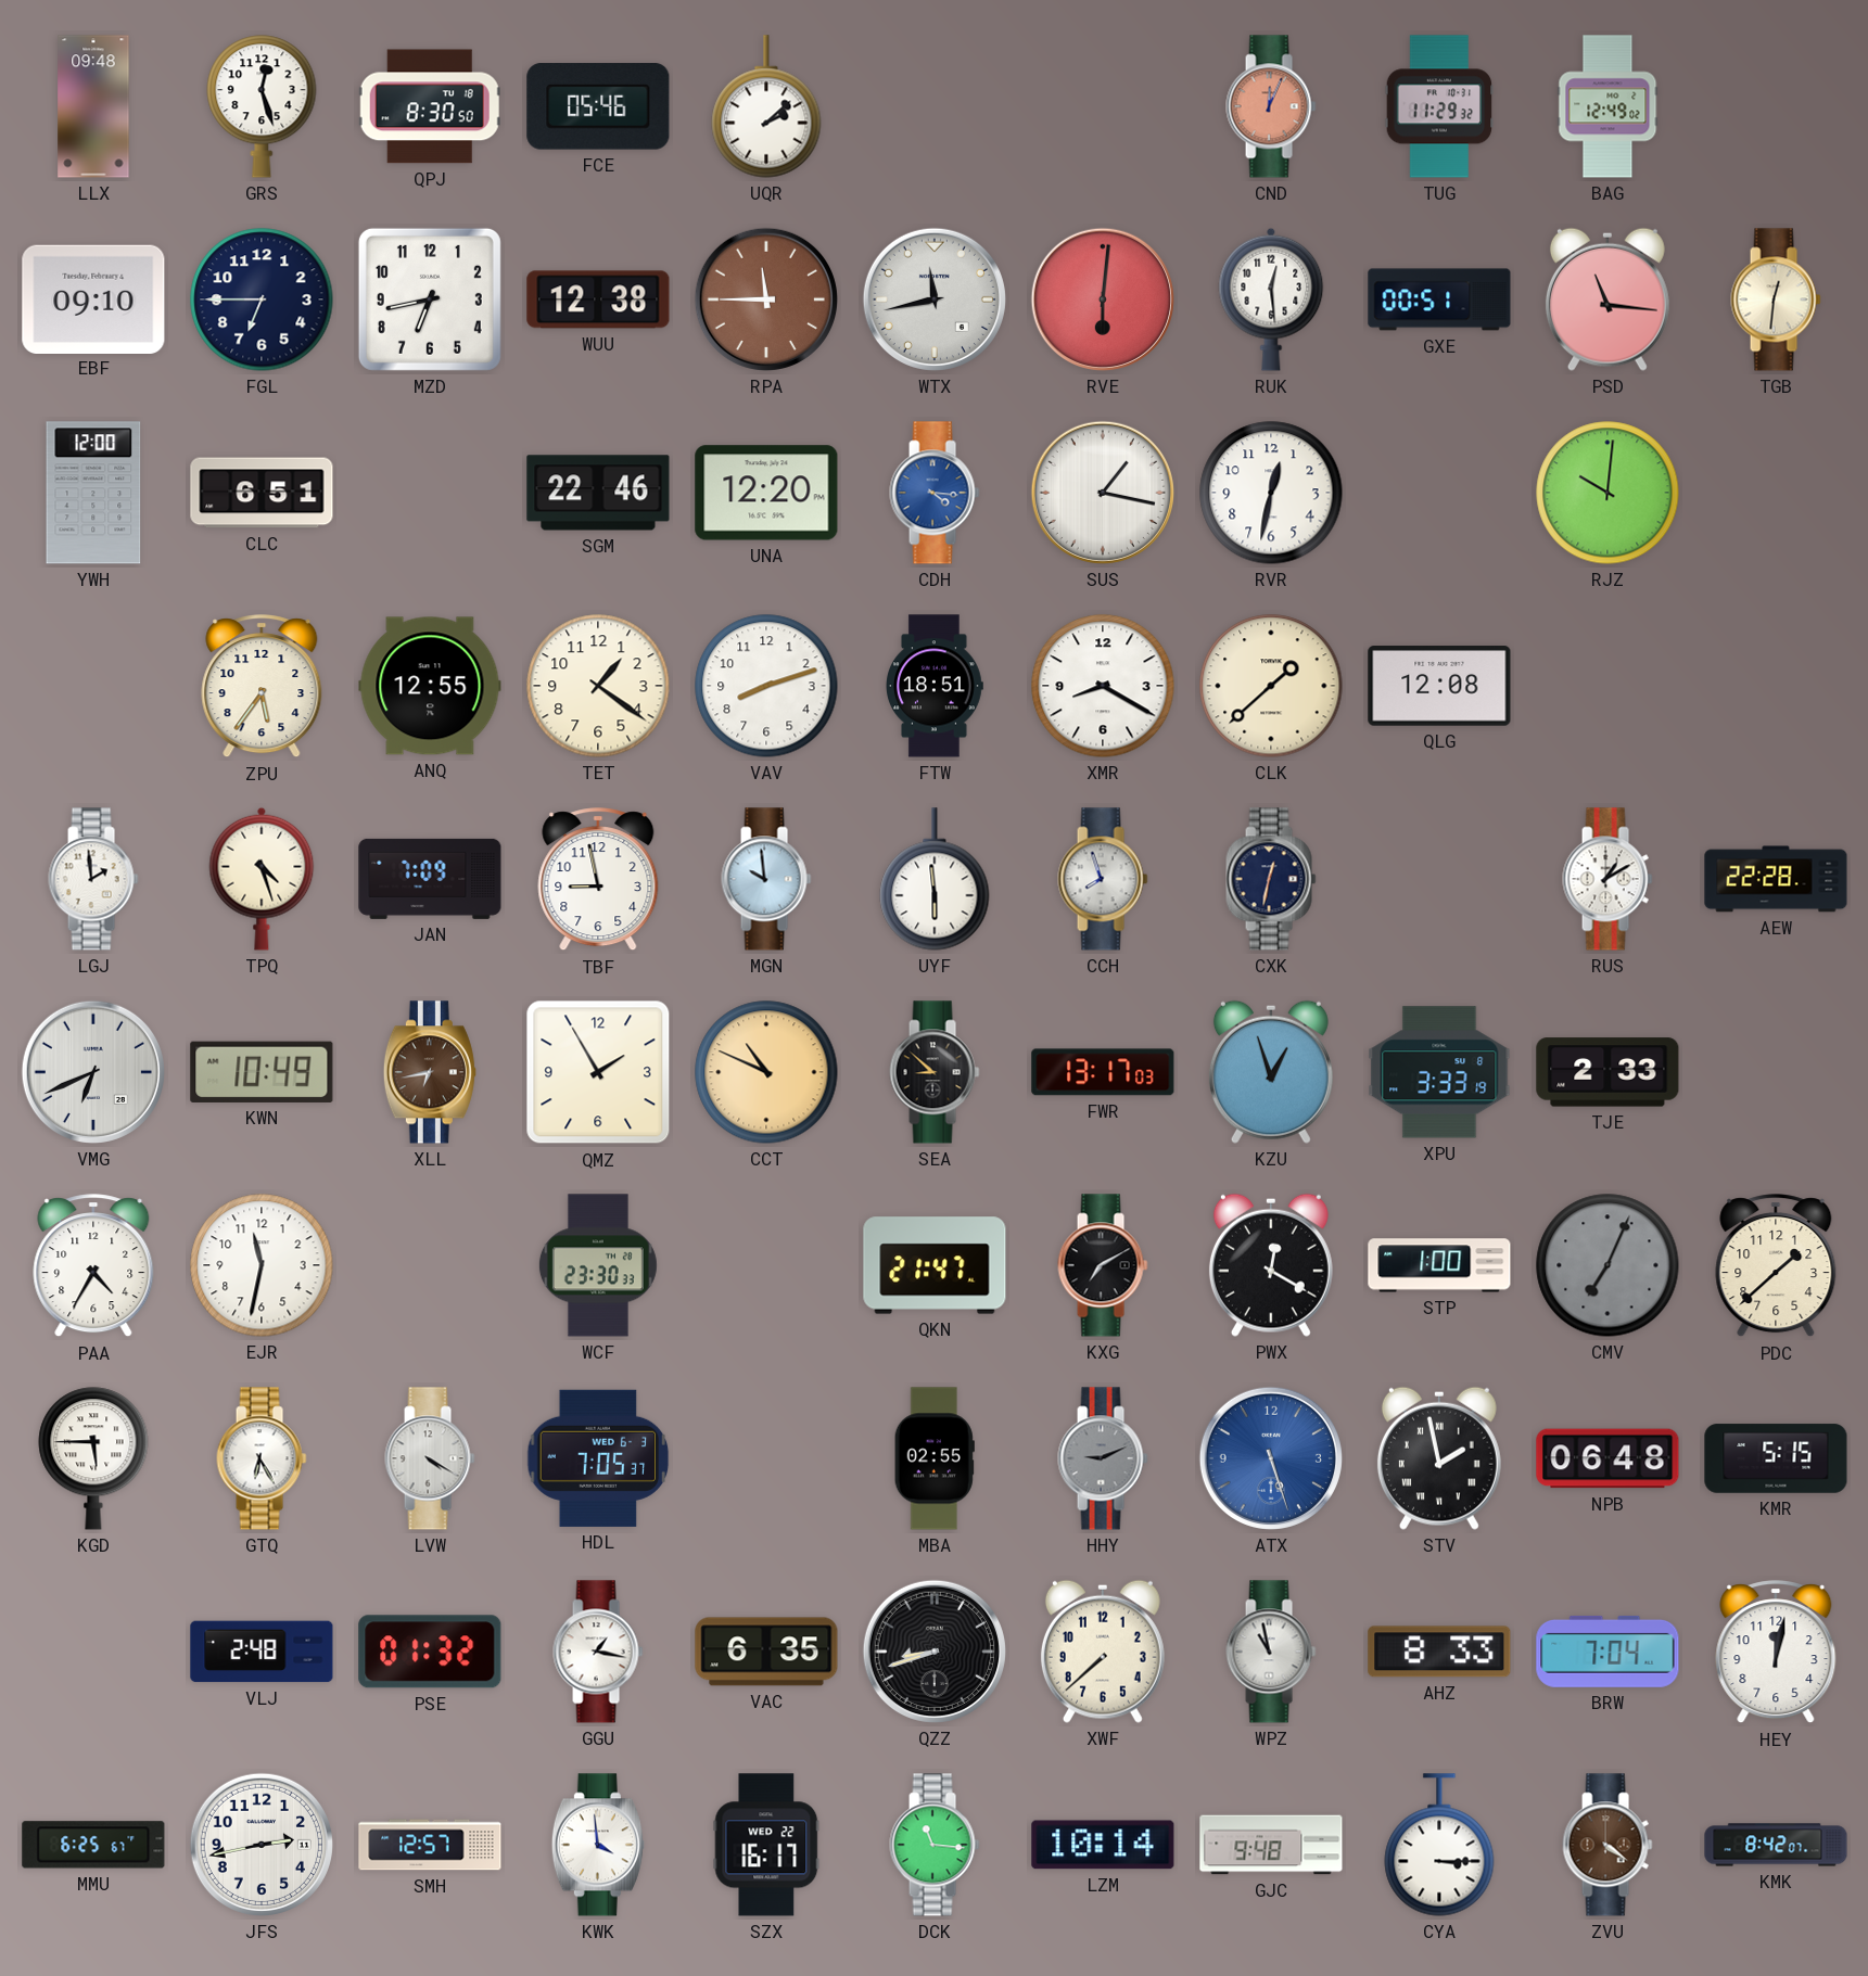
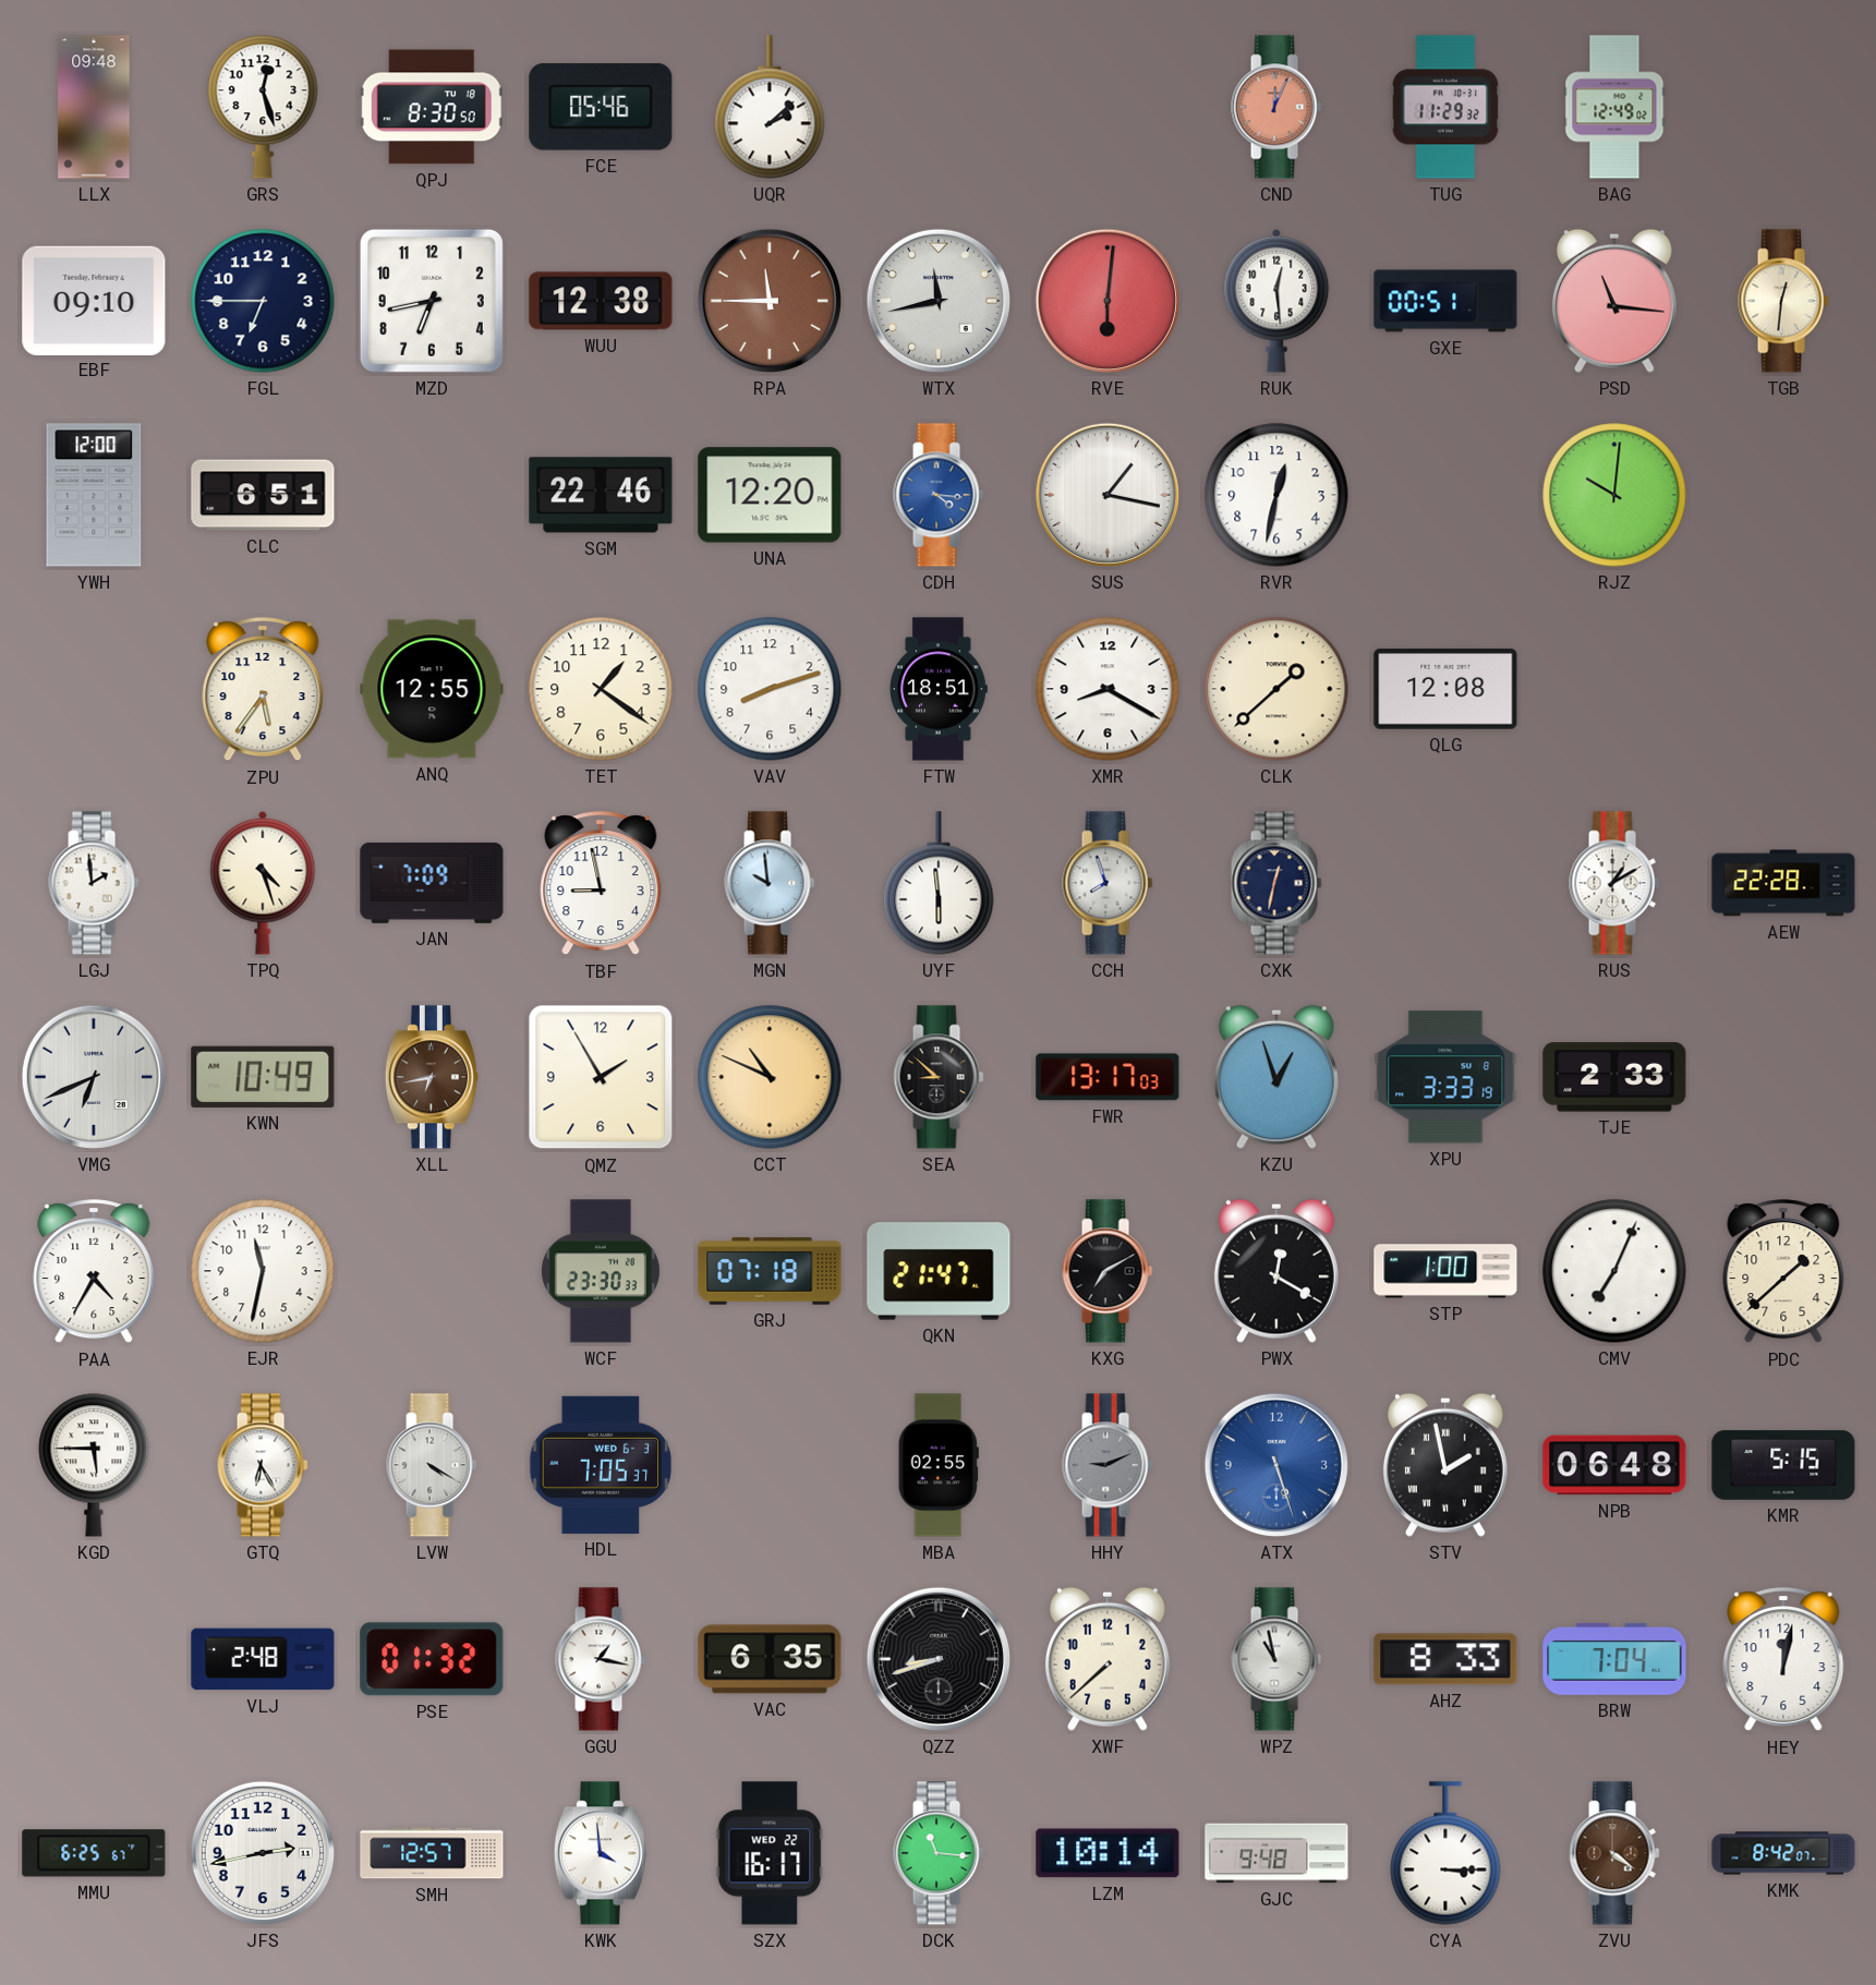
GRJ: none -> 07:18 (770, 1271)
CMV dial: grey -> white (1614, 1271)
